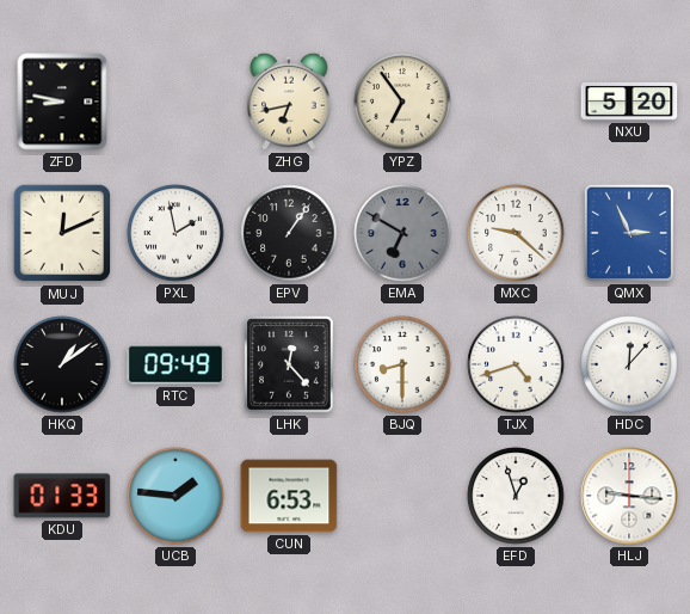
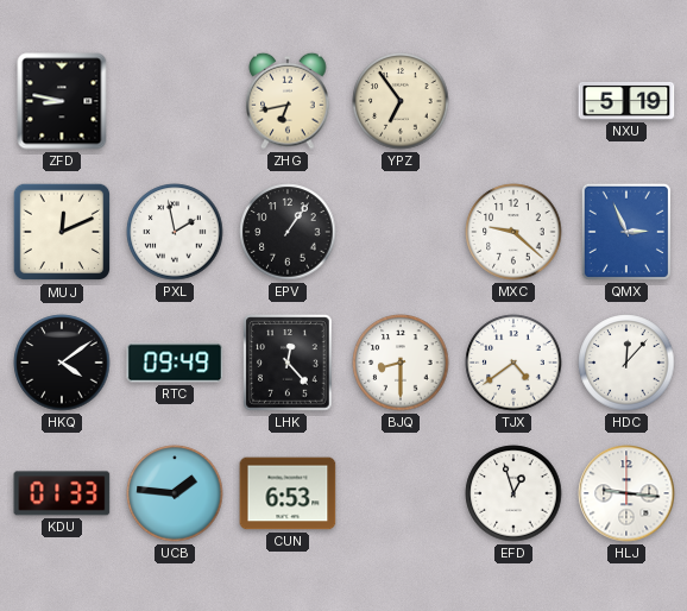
NXU: 5:20 -> 5:19 (626, 101)
EMA: 6:50 -> none (402, 233)
HKQ: 1:09 -> 4:09 (62, 363)
TJX: 4:42 -> 4:39 (513, 363)
